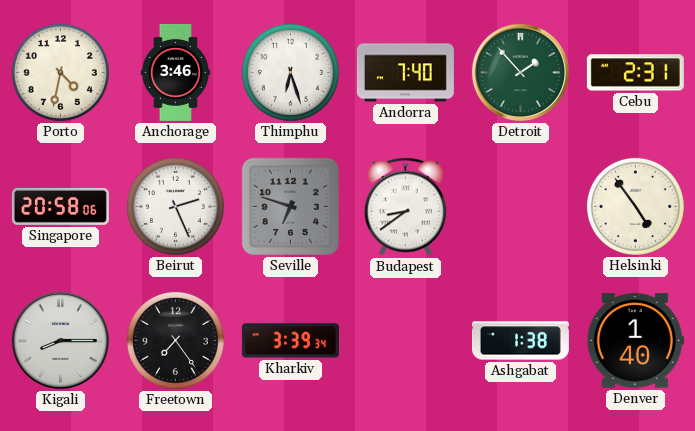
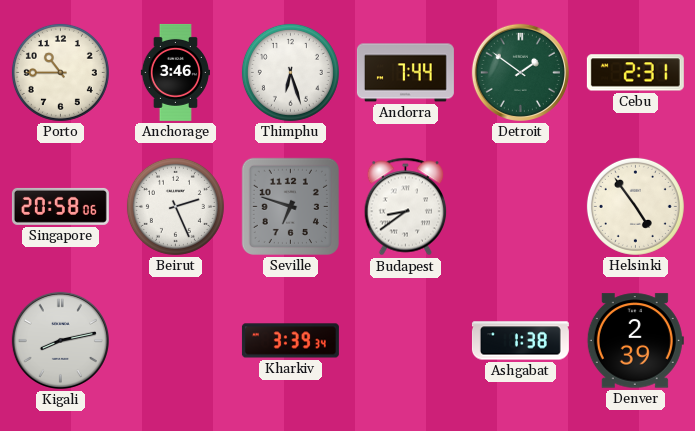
Porto: 4:32 -> 10:45 (60, 72)
Andorra: 7:40 -> 7:44 (405, 73)
Detroit: 1:53 -> 1:51 (520, 72)
Kigali: 8:15 -> 8:13 (60, 340)
Freetown: 7:24 -> none (175, 340)
Denver: 1:40 -> 2:39 (635, 341)
